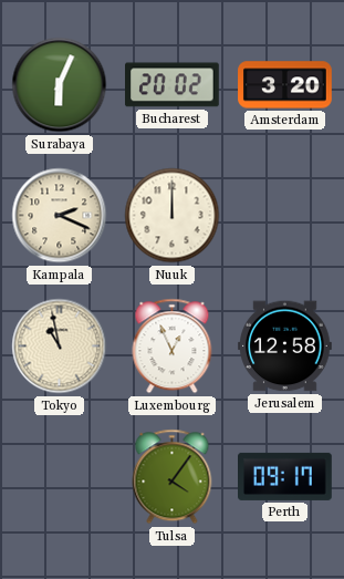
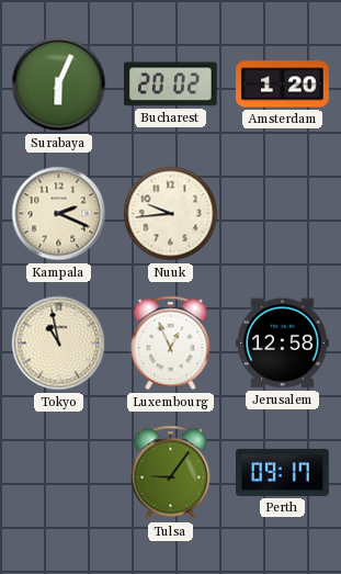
Amsterdam: 3:20 -> 1:20 (283, 85)
Nuuk: 12:00 -> 9:44 (171, 214)
Tulsa: 4:06 -> 9:06 (171, 473)
